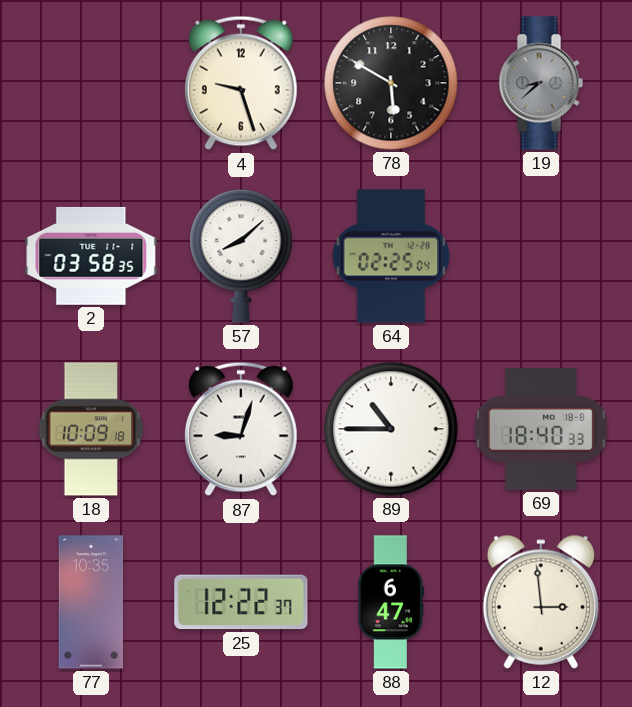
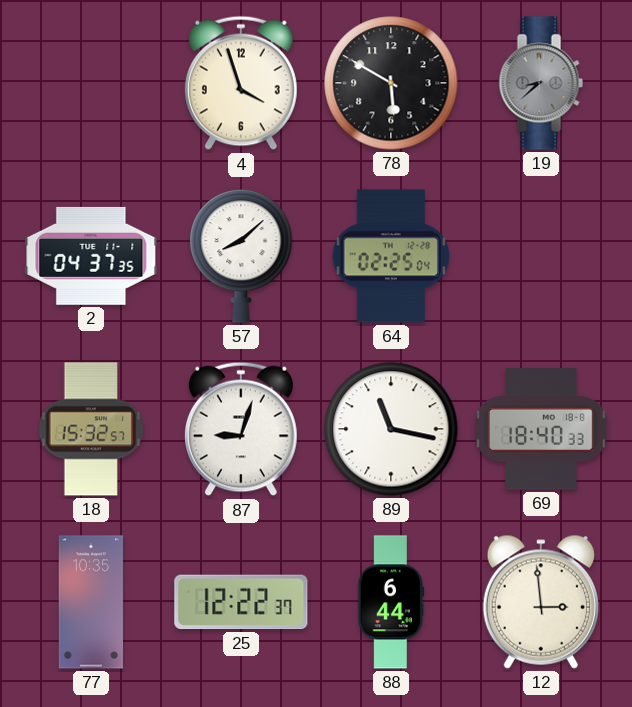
4: 9:27 -> 3:57 (241, 83)
2: 03:58 -> 04:37 (91, 256)
18: 10:09 -> 15:32 (91, 429)
89: 10:45 -> 11:17 (391, 429)
88: 6:47 -> 6:44 (391, 602)
